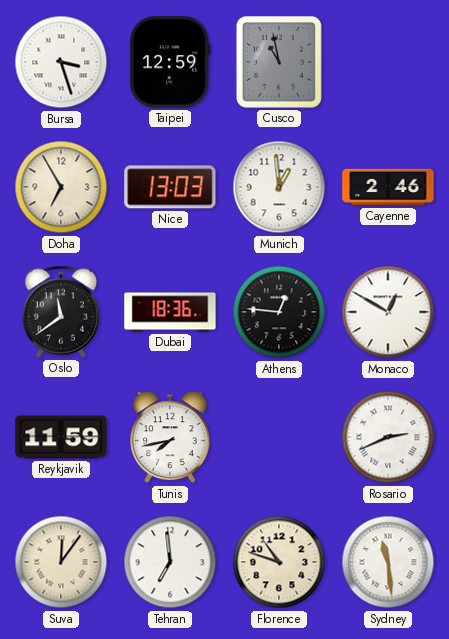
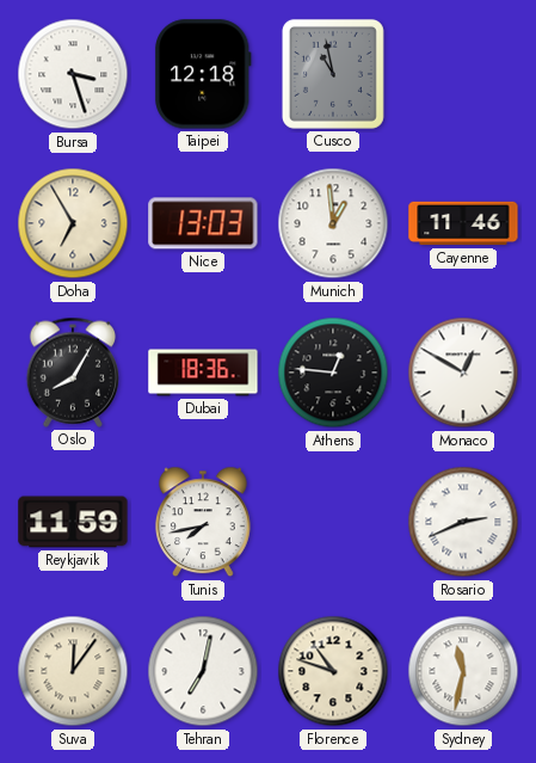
Taipei: 12:59 -> 12:18 (203, 74)
Cayenne: 2:46 -> 11:46 (463, 223)
Oslo: 11:39 -> 8:05 (72, 373)
Tehran: 6:59 -> 7:02 (203, 671)
Sydney: 11:29 -> 11:32 (463, 671)
